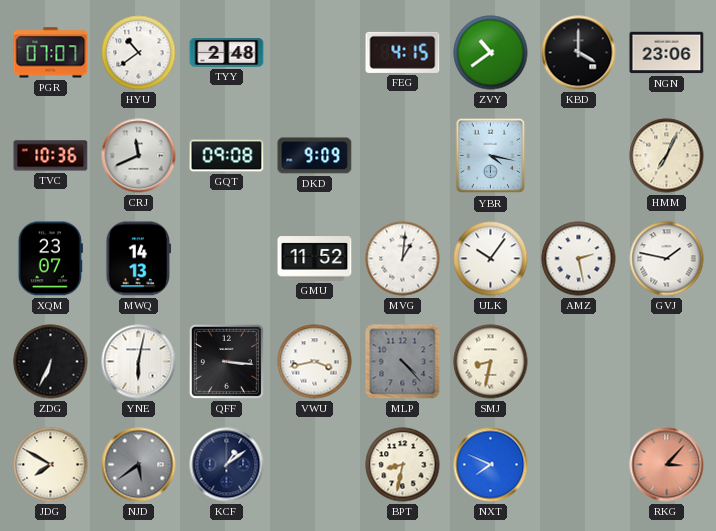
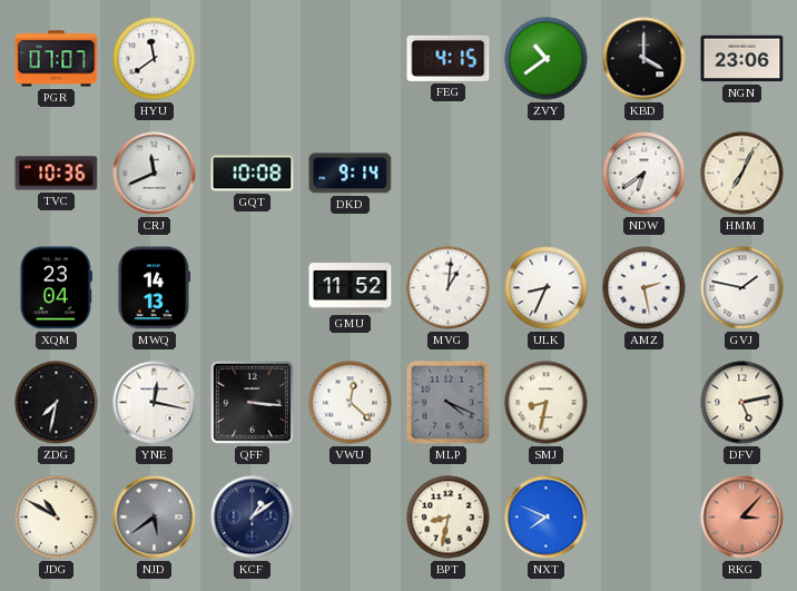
HYU: 10:39 -> 11:39 (155, 59)
TYY: 2:48 -> none (227, 53)
GQT: 09:08 -> 10:08 (253, 174)
DKD: 9:09 -> 9:14 (351, 174)
YBR: 4:17 -> none (491, 156)
NDW: none -> 6:39 (645, 174)
XQM: 23:07 -> 23:04 (56, 288)
ULK: 10:06 -> 8:34 (547, 288)
ZDG: 6:34 -> 7:32 (57, 403)
YNE: 6:02 -> 12:17 (155, 403)
VWU: 3:43 -> 12:22 (351, 403)
MLP: 4:23 -> 4:19 (449, 403)
DFV: none -> 5:13 (742, 403)
JDG: 7:50 -> 10:50 (57, 518)
